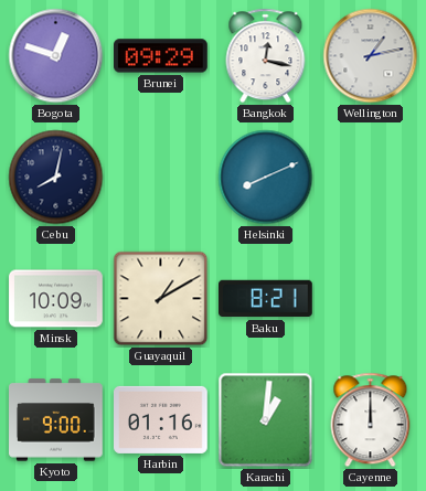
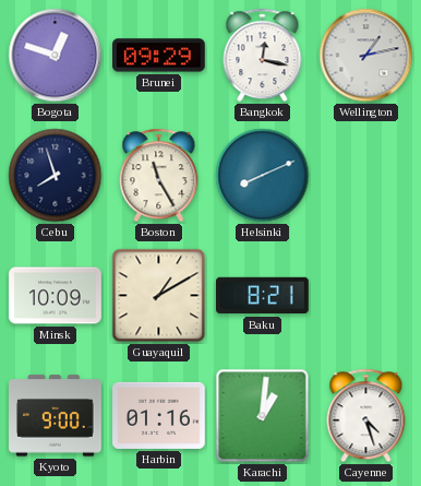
Cebu: 8:02 -> 7:57 (56, 176)
Boston: none -> 11:25 (159, 176)
Cayenne: 12:00 -> 4:27 (366, 416)
